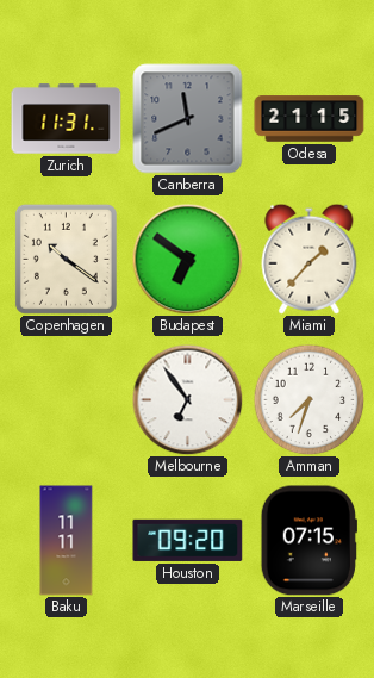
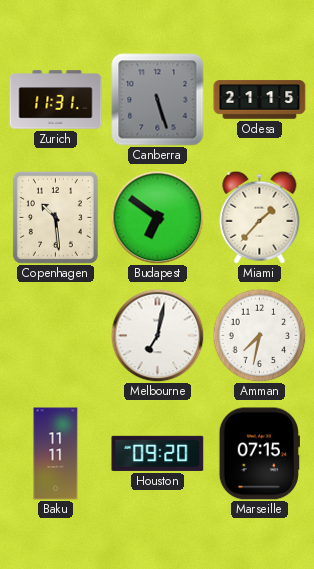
Canberra: 11:41 -> 5:27 (158, 100)
Copenhagen: 10:21 -> 10:29 (55, 217)
Melbourne: 6:54 -> 7:02 (157, 335)
Amman: 7:33 -> 7:32 (259, 335)
